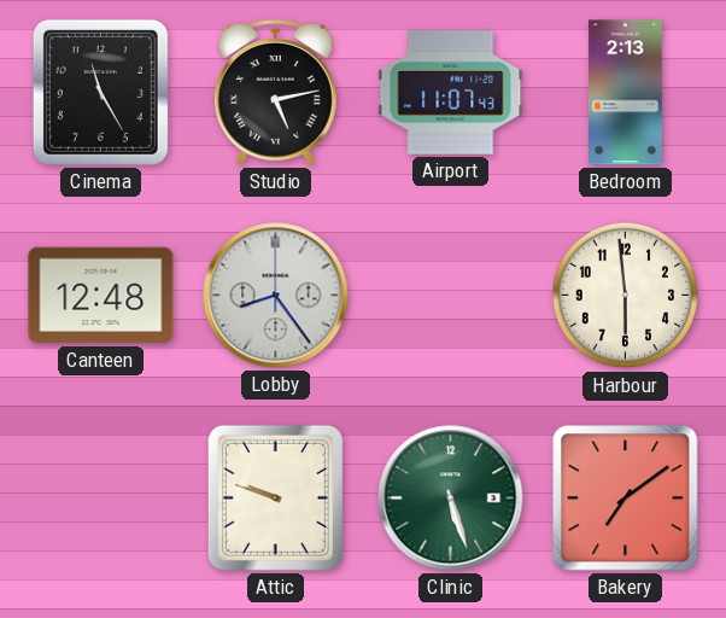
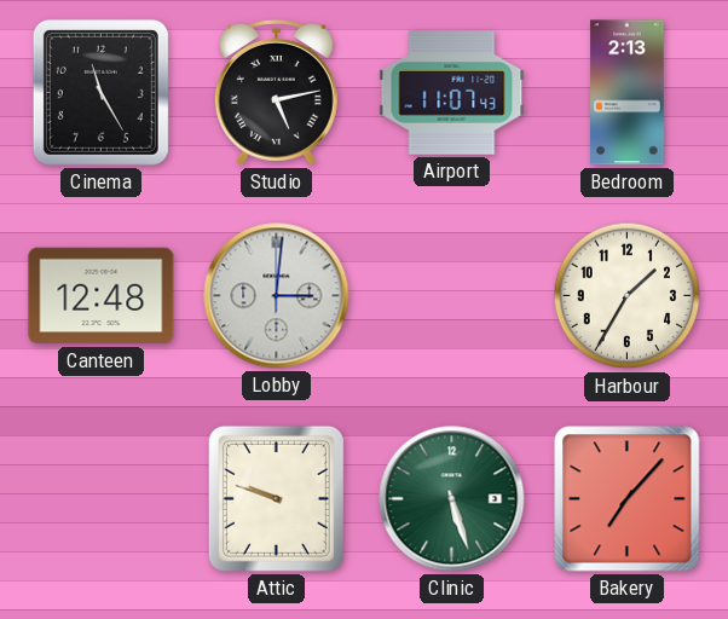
Lobby: 8:24 -> 3:01 (277, 296)
Harbour: 5:59 -> 1:35 (628, 296)
Bakery: 7:09 -> 7:07 (628, 499)
